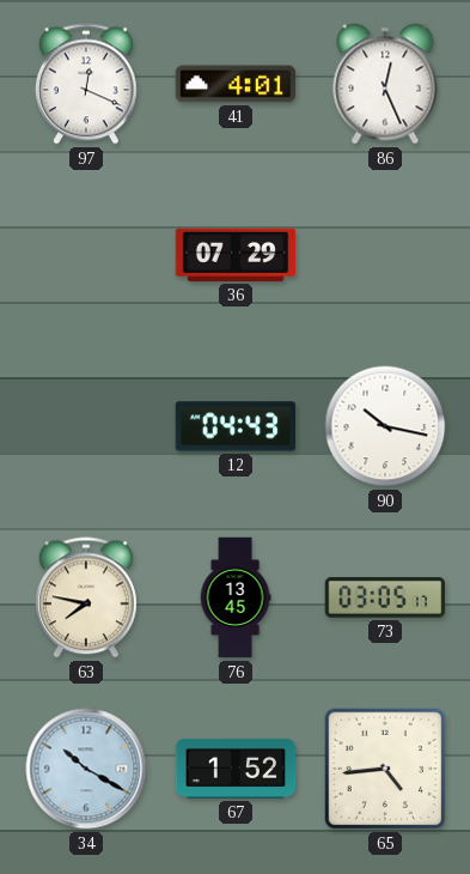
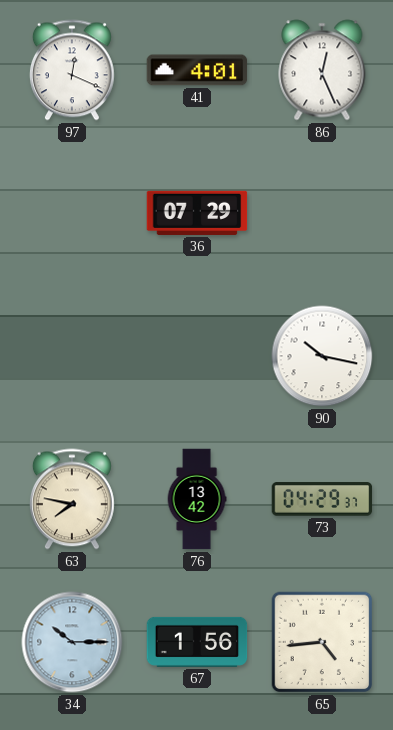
12: 04:43 -> none (236, 426)
76: 13:45 -> 13:42 (197, 499)
73: 03:05 -> 04:29 (322, 499)
34: 10:20 -> 10:15 (72, 642)
67: 1:52 -> 1:56 (197, 642)
